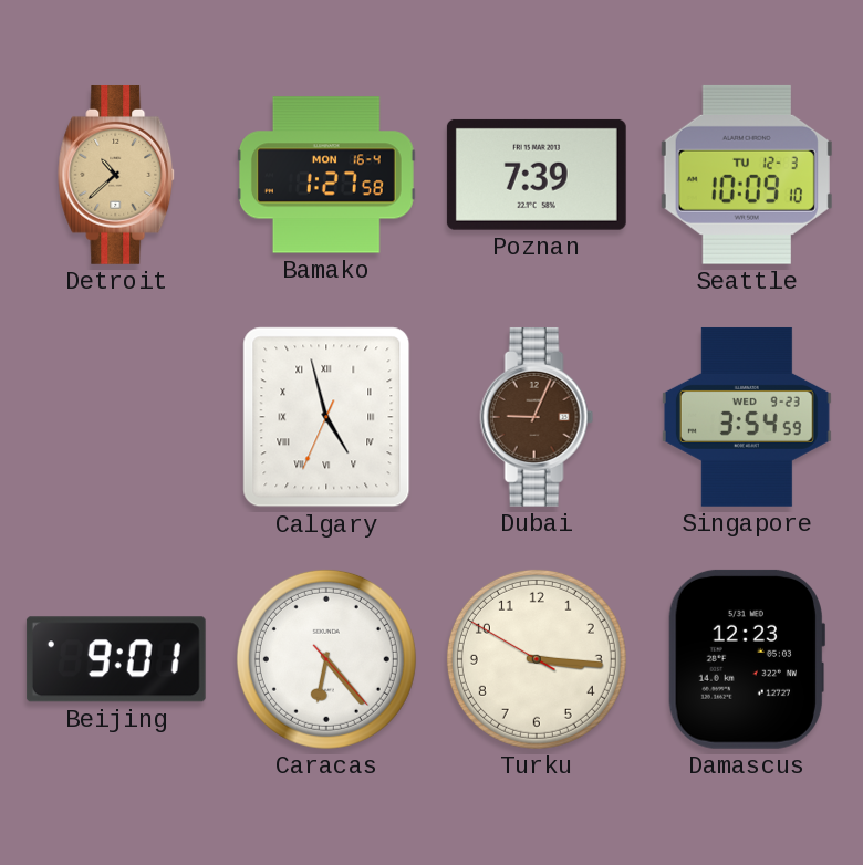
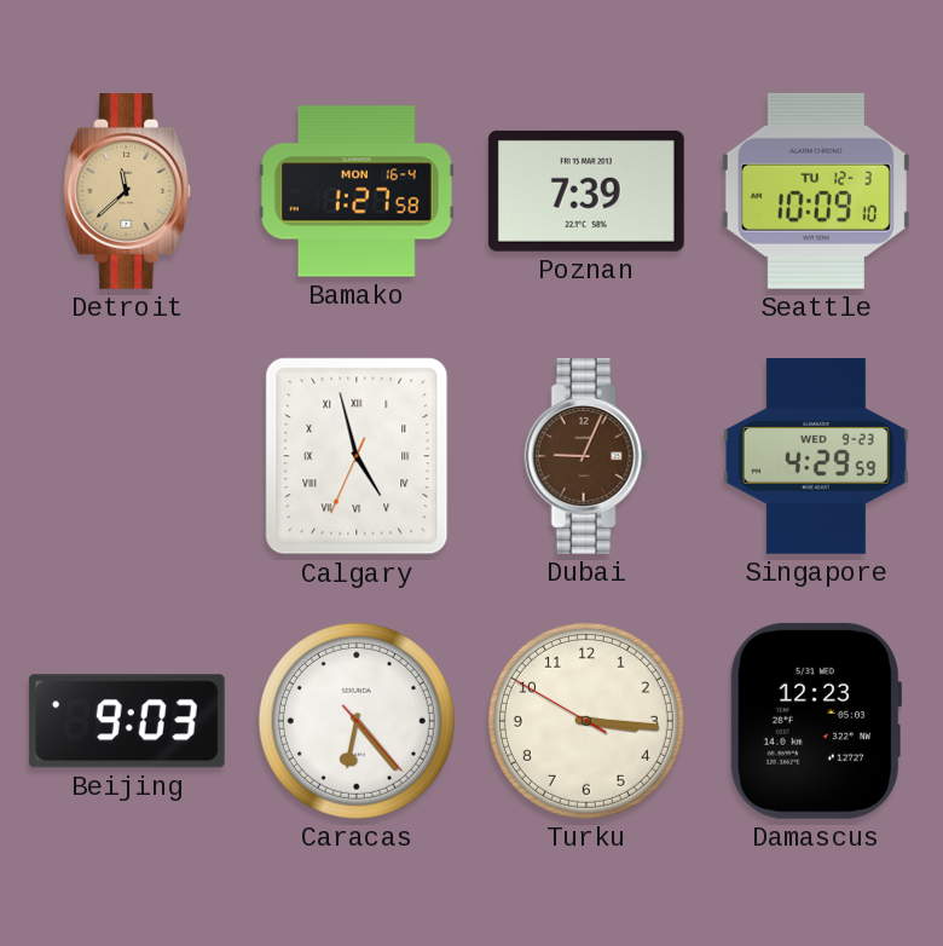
Detroit: 10:38 -> 11:38 (128, 191)
Singapore: 3:54 -> 4:29 (816, 456)
Beijing: 9:01 -> 9:03 (127, 721)
